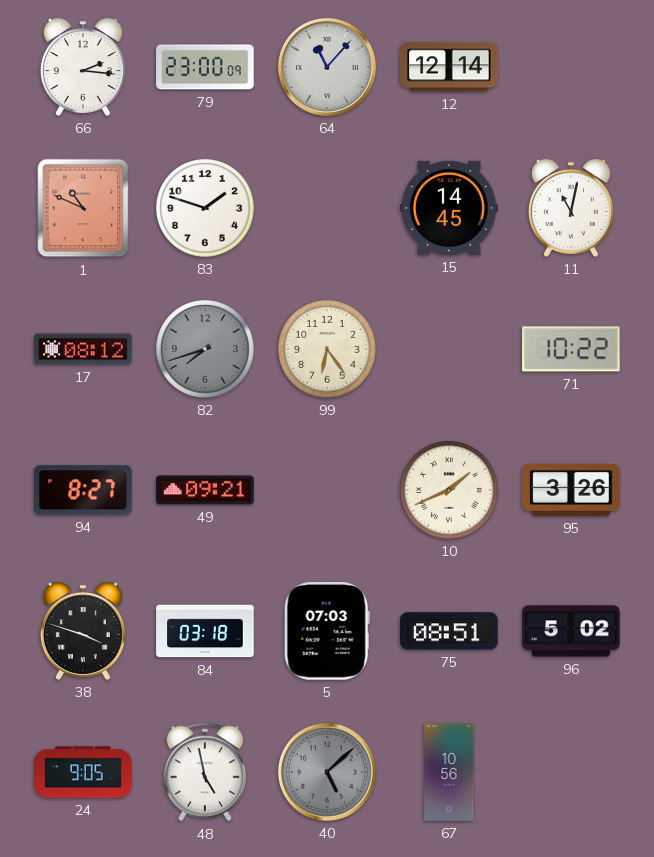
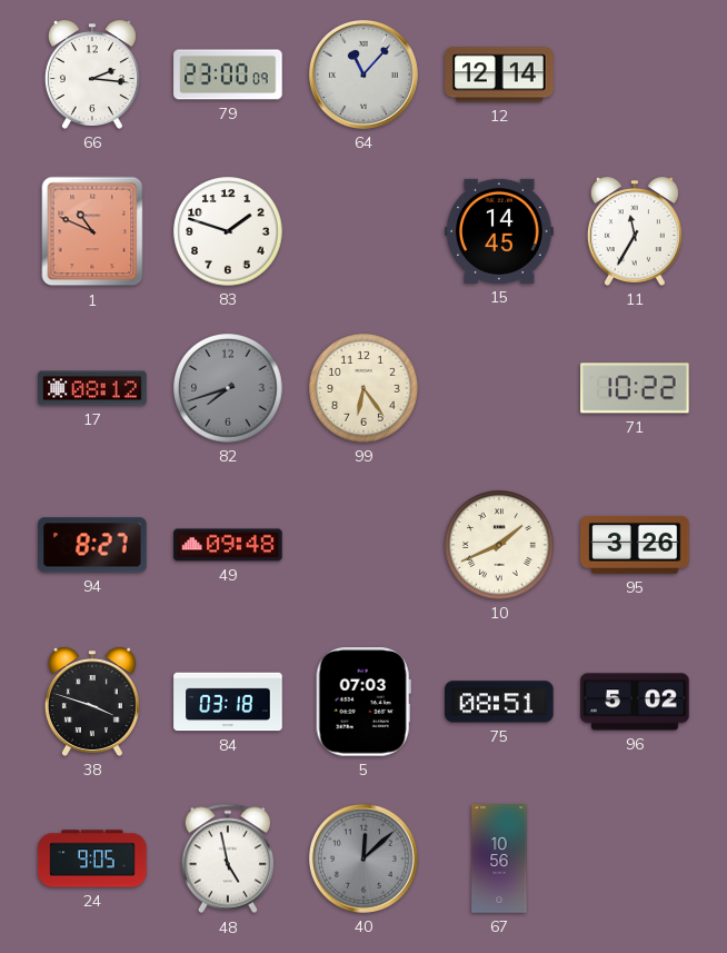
11: 11:02 -> 11:35 (635, 231)
49: 09:21 -> 09:48 (228, 545)
40: 5:08 -> 12:08 (363, 858)
